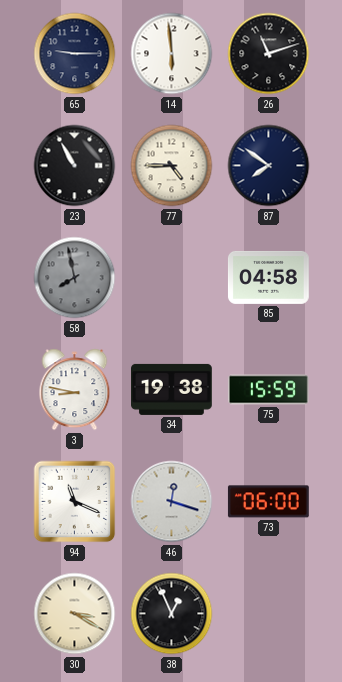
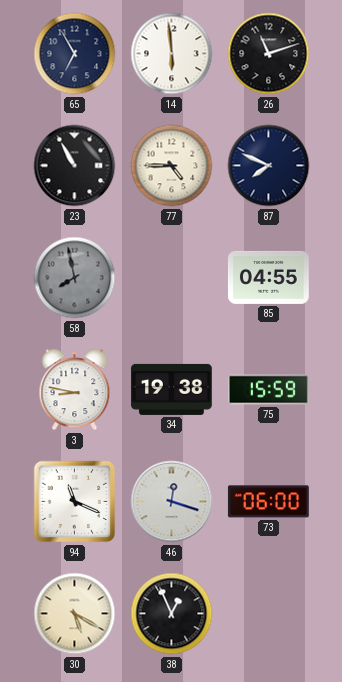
65: 9:15 -> 6:55 (75, 54)
87: 7:51 -> 7:49 (269, 166)
85: 04:58 -> 04:55 (269, 277)
30: 3:20 -> 5:20 (75, 614)
